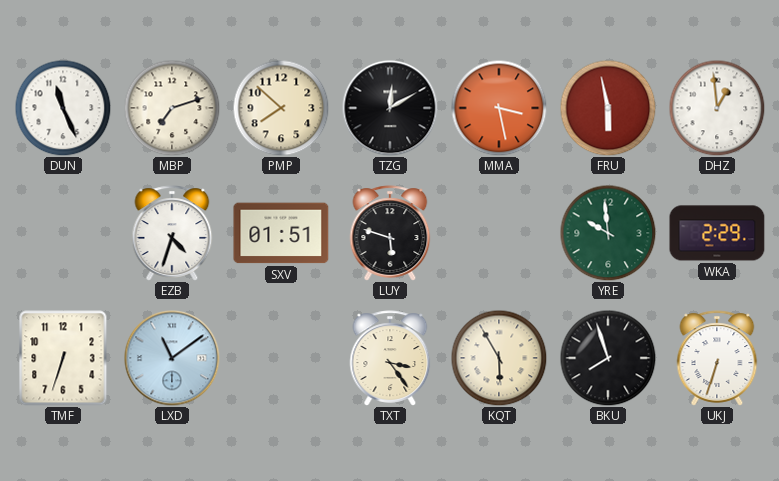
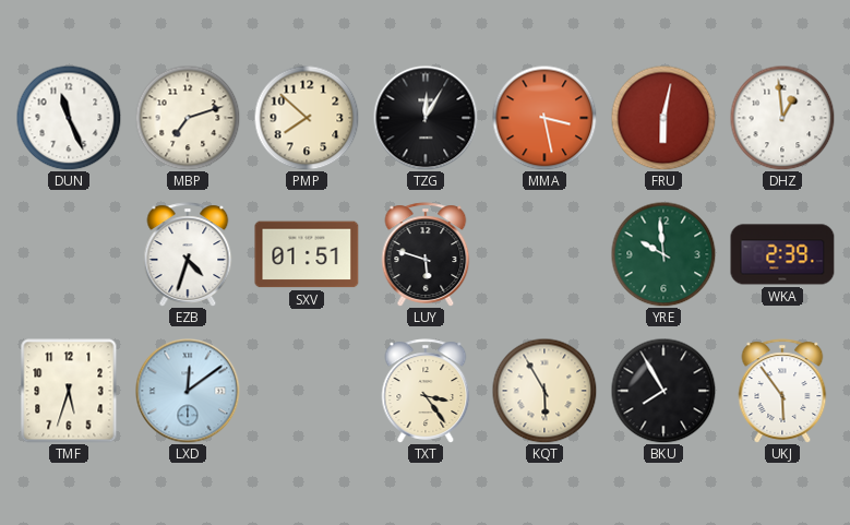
TZG: 12:10 -> 12:05 (426, 118)
FRU: 5:58 -> 6:02 (663, 118)
WKA: 2:29 -> 2:39 (782, 254)
TMF: 6:33 -> 5:33 (69, 391)
LXD: 11:09 -> 12:09 (188, 391)
BKU: 7:57 -> 7:55 (663, 391)
UKJ: 6:33 -> 5:54 (782, 391)
